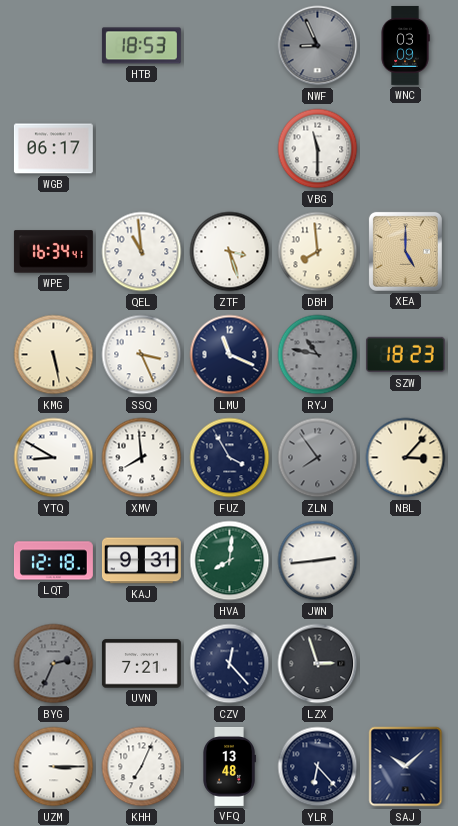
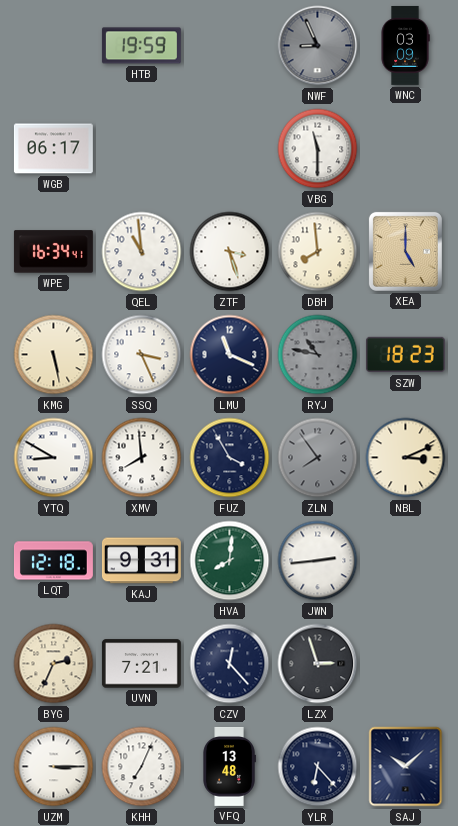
HTB: 18:53 -> 19:59 (141, 46)
NBL: 3:07 -> 3:11 (406, 458)
BYG dial: grey -> cream (54, 664)
